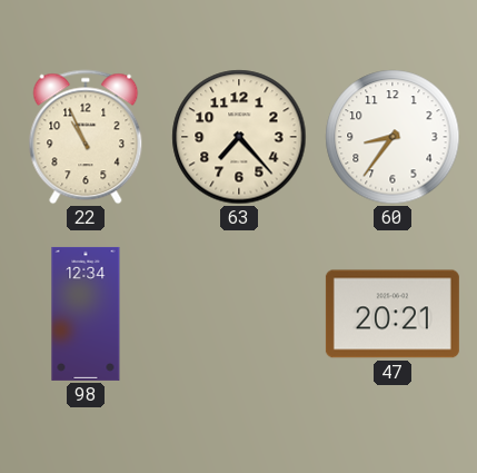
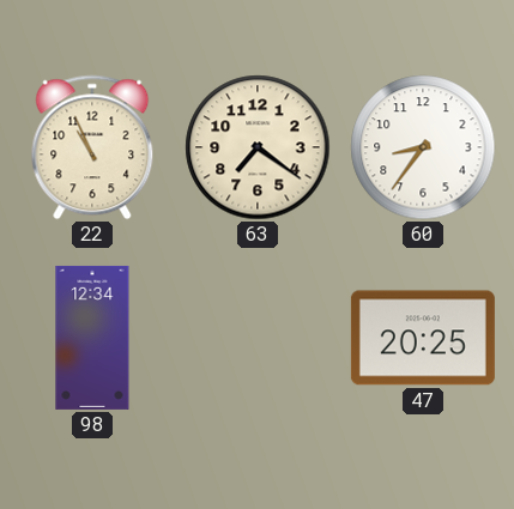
63: 7:23 -> 7:21 (258, 147)
47: 20:21 -> 20:25 (423, 338)
